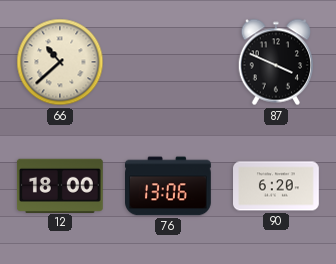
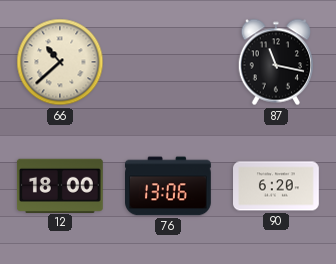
87: 3:49 -> 11:17 (275, 62)
